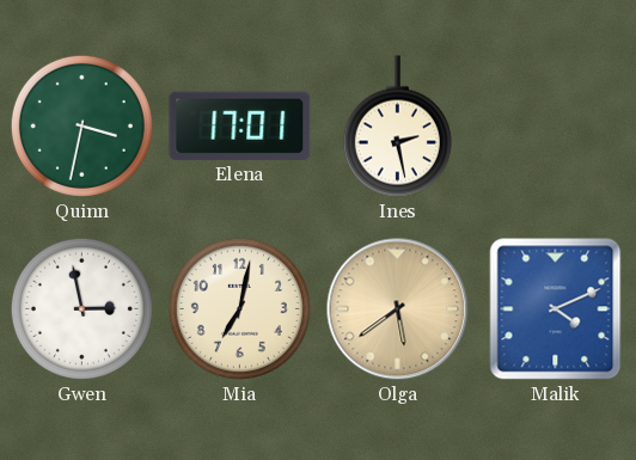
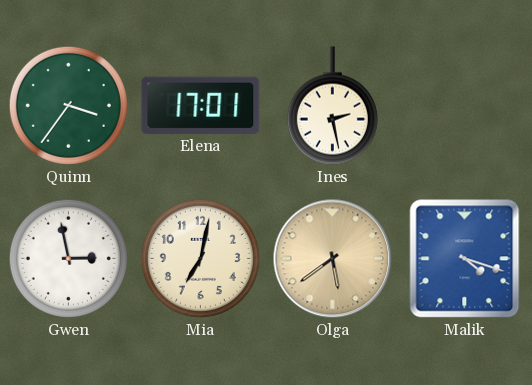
Quinn: 3:32 -> 3:36 (68, 105)
Malik: 4:11 -> 4:18 (465, 259)
